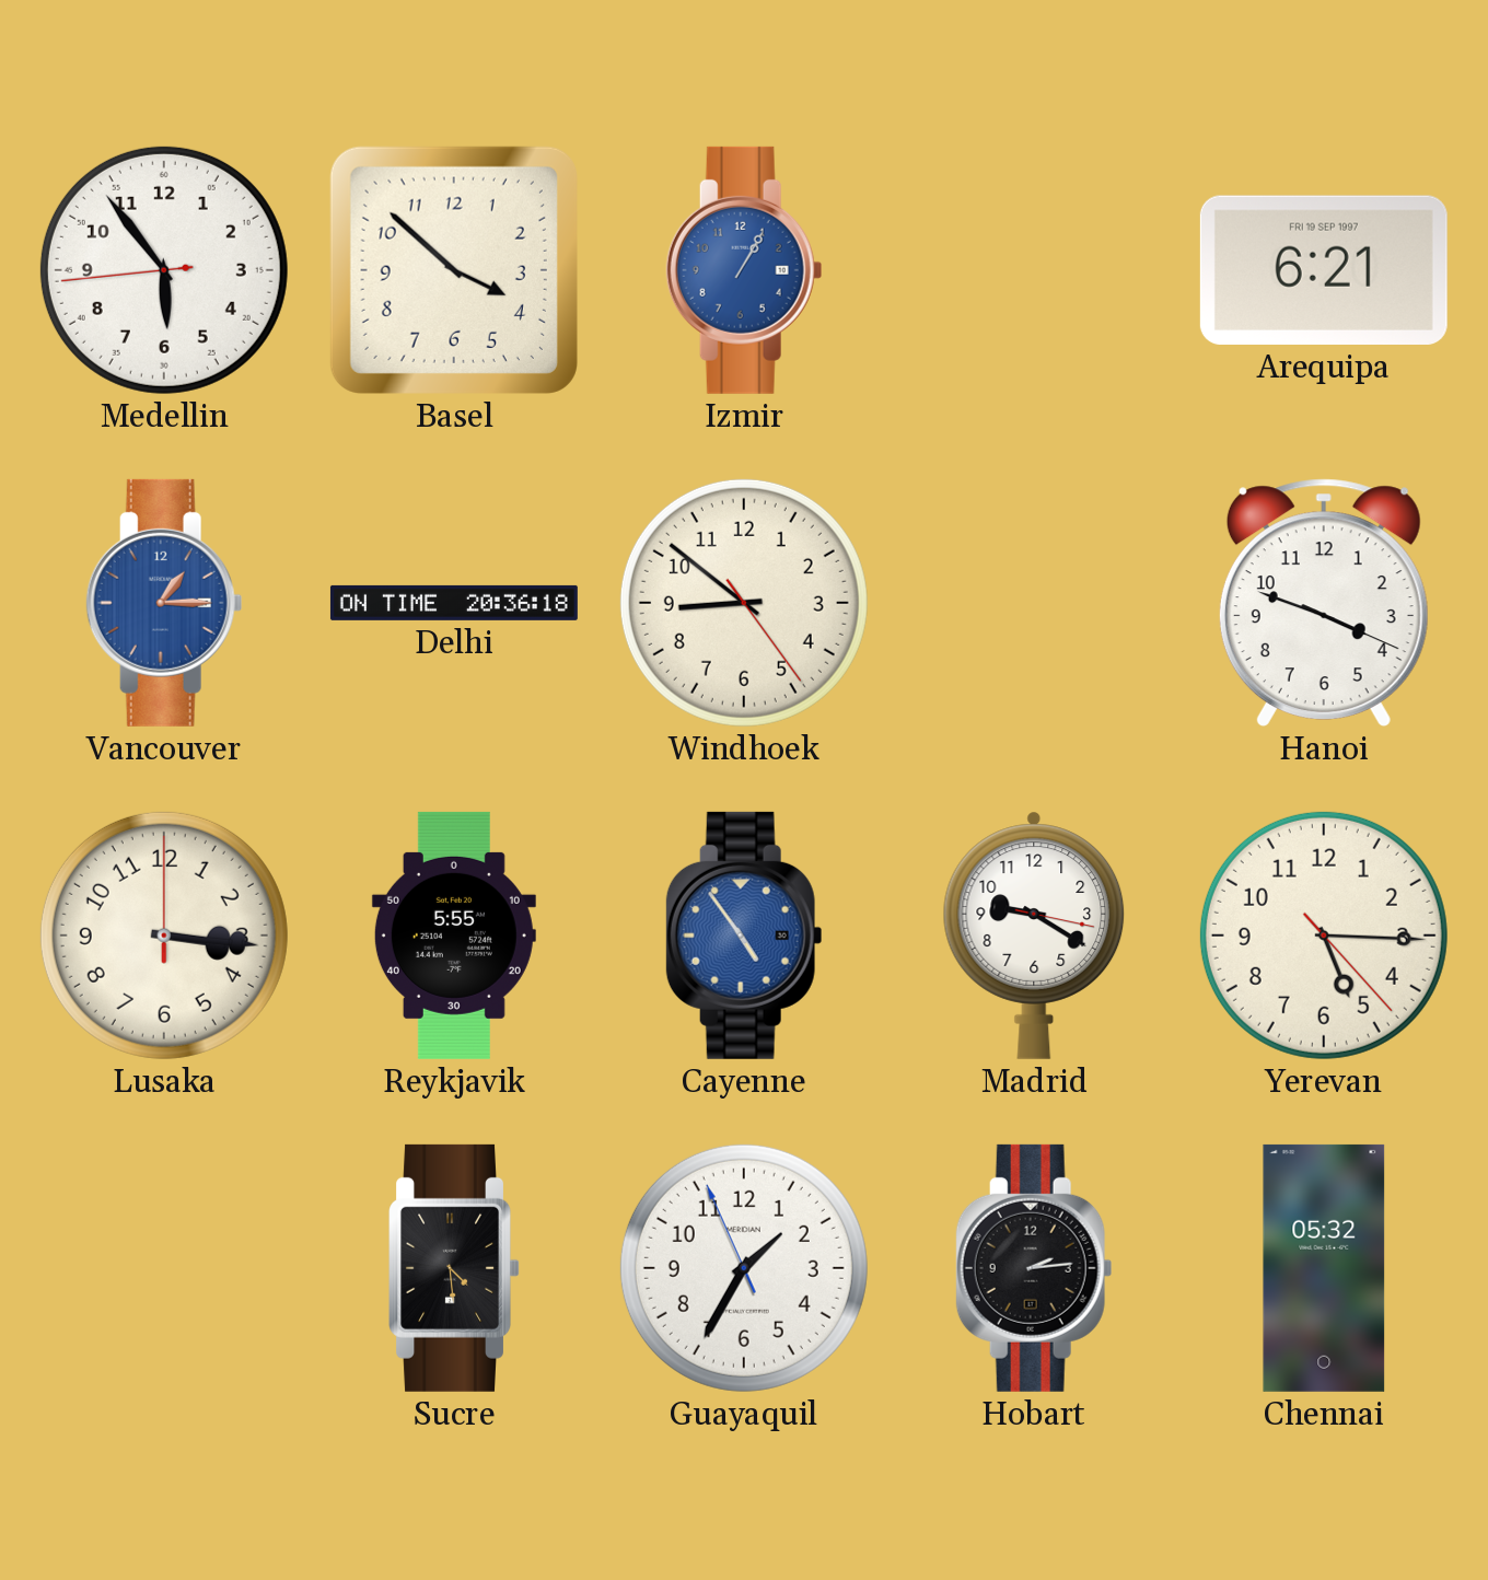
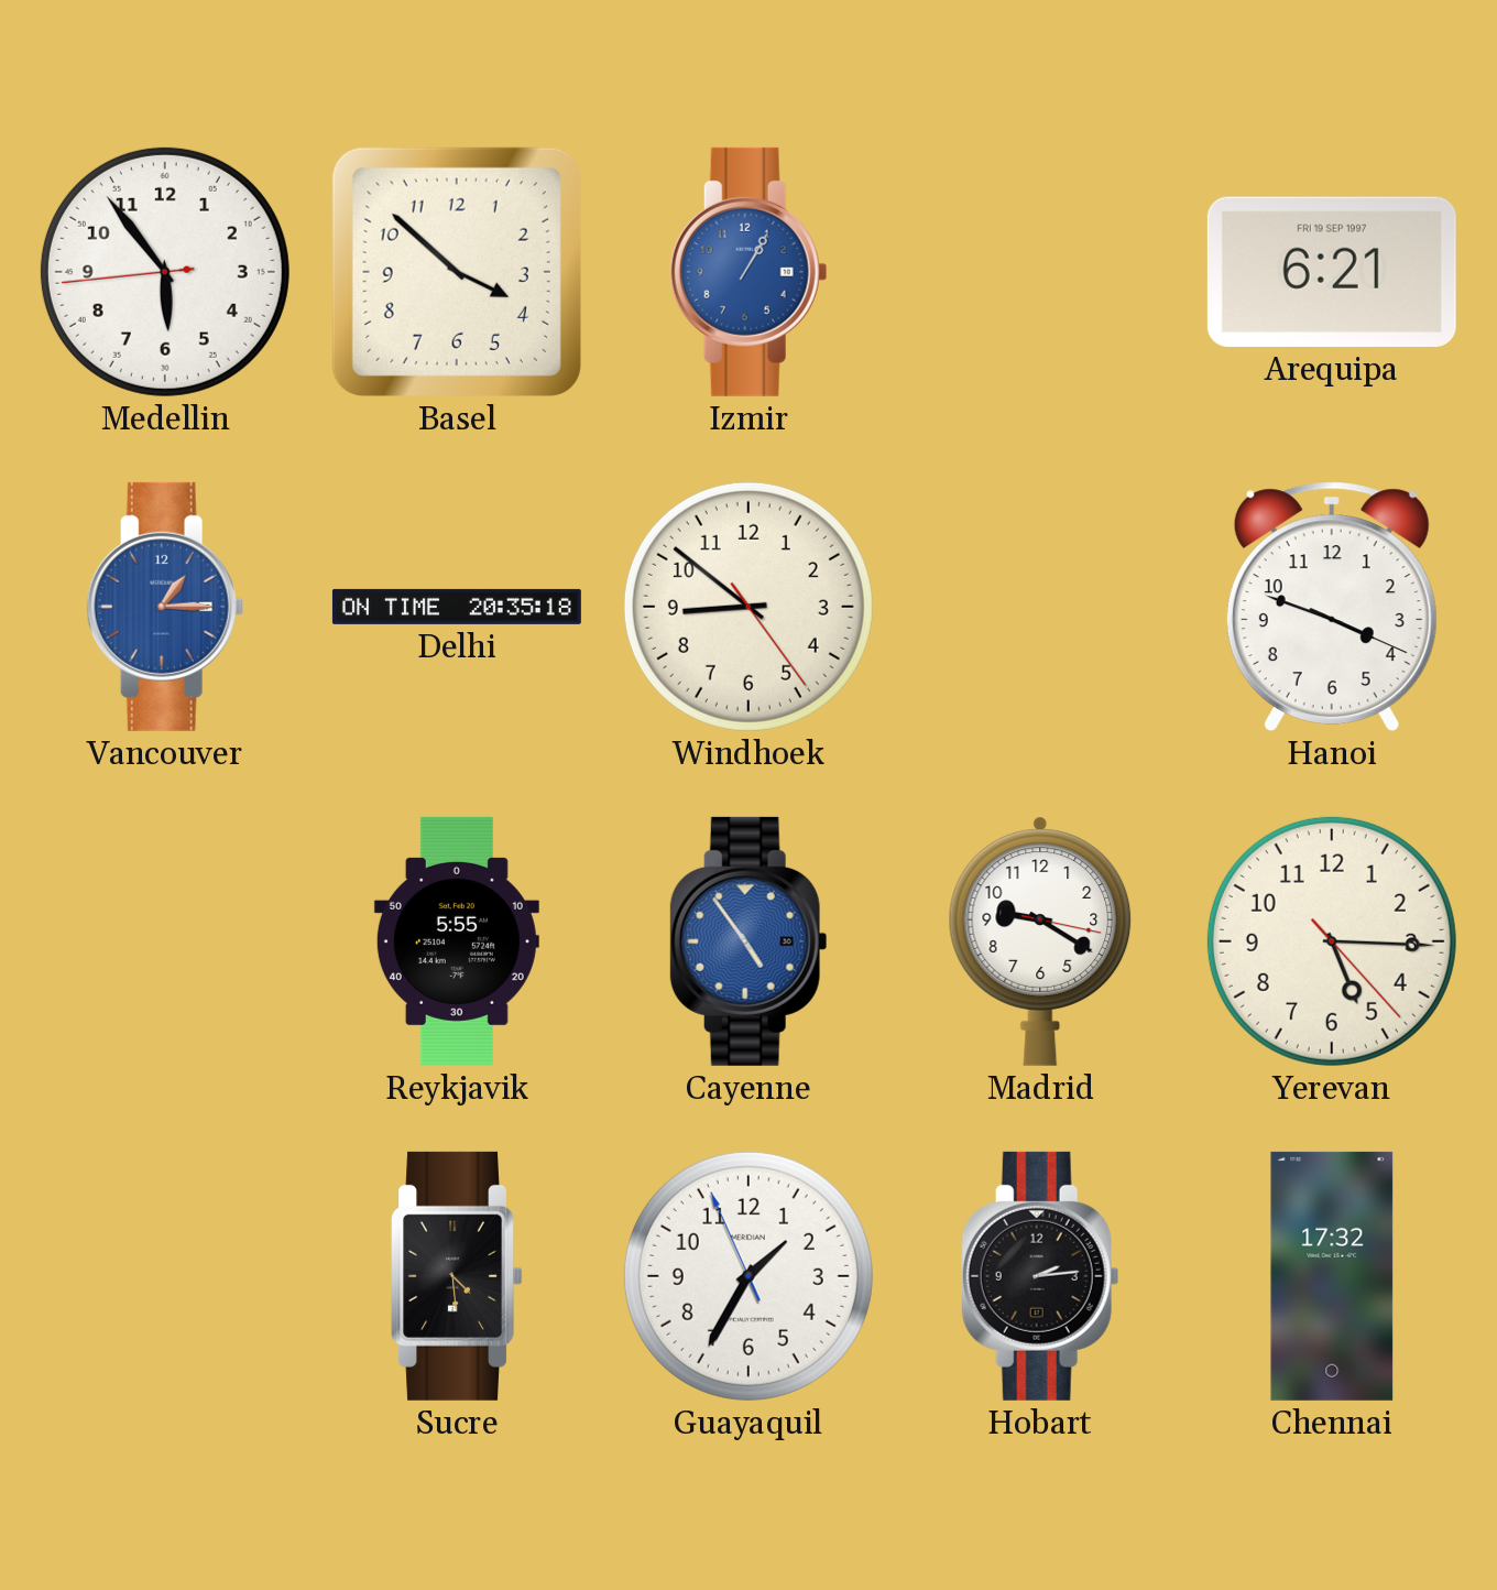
Delhi: 20:36 -> 20:35 (457, 607)
Lusaka: 3:16 -> none (164, 936)
Chennai: 05:32 -> 17:32 (1332, 1276)
